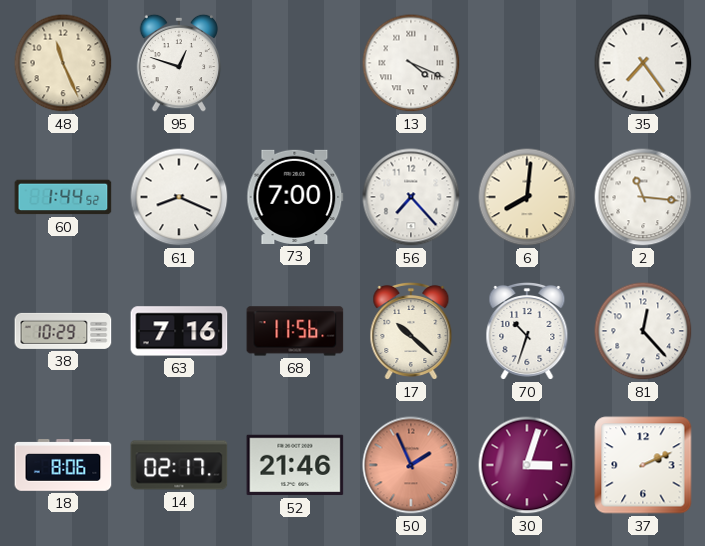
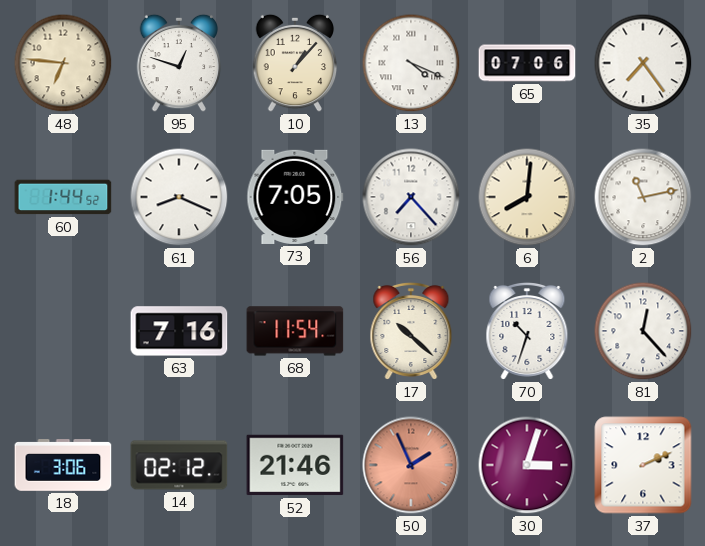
48: 11:26 -> 6:46 (63, 63)
10: none -> 1:07 (295, 63)
65: none -> 07:06 (527, 63)
73: 7:00 -> 7:05 (295, 197)
2: 11:16 -> 11:13 (643, 197)
38: 10:29 -> none (63, 331)
68: 11:56 -> 11:54 (295, 331)
18: 8:06 -> 3:06 (63, 465)
14: 02:17 -> 02:12 (179, 465)
